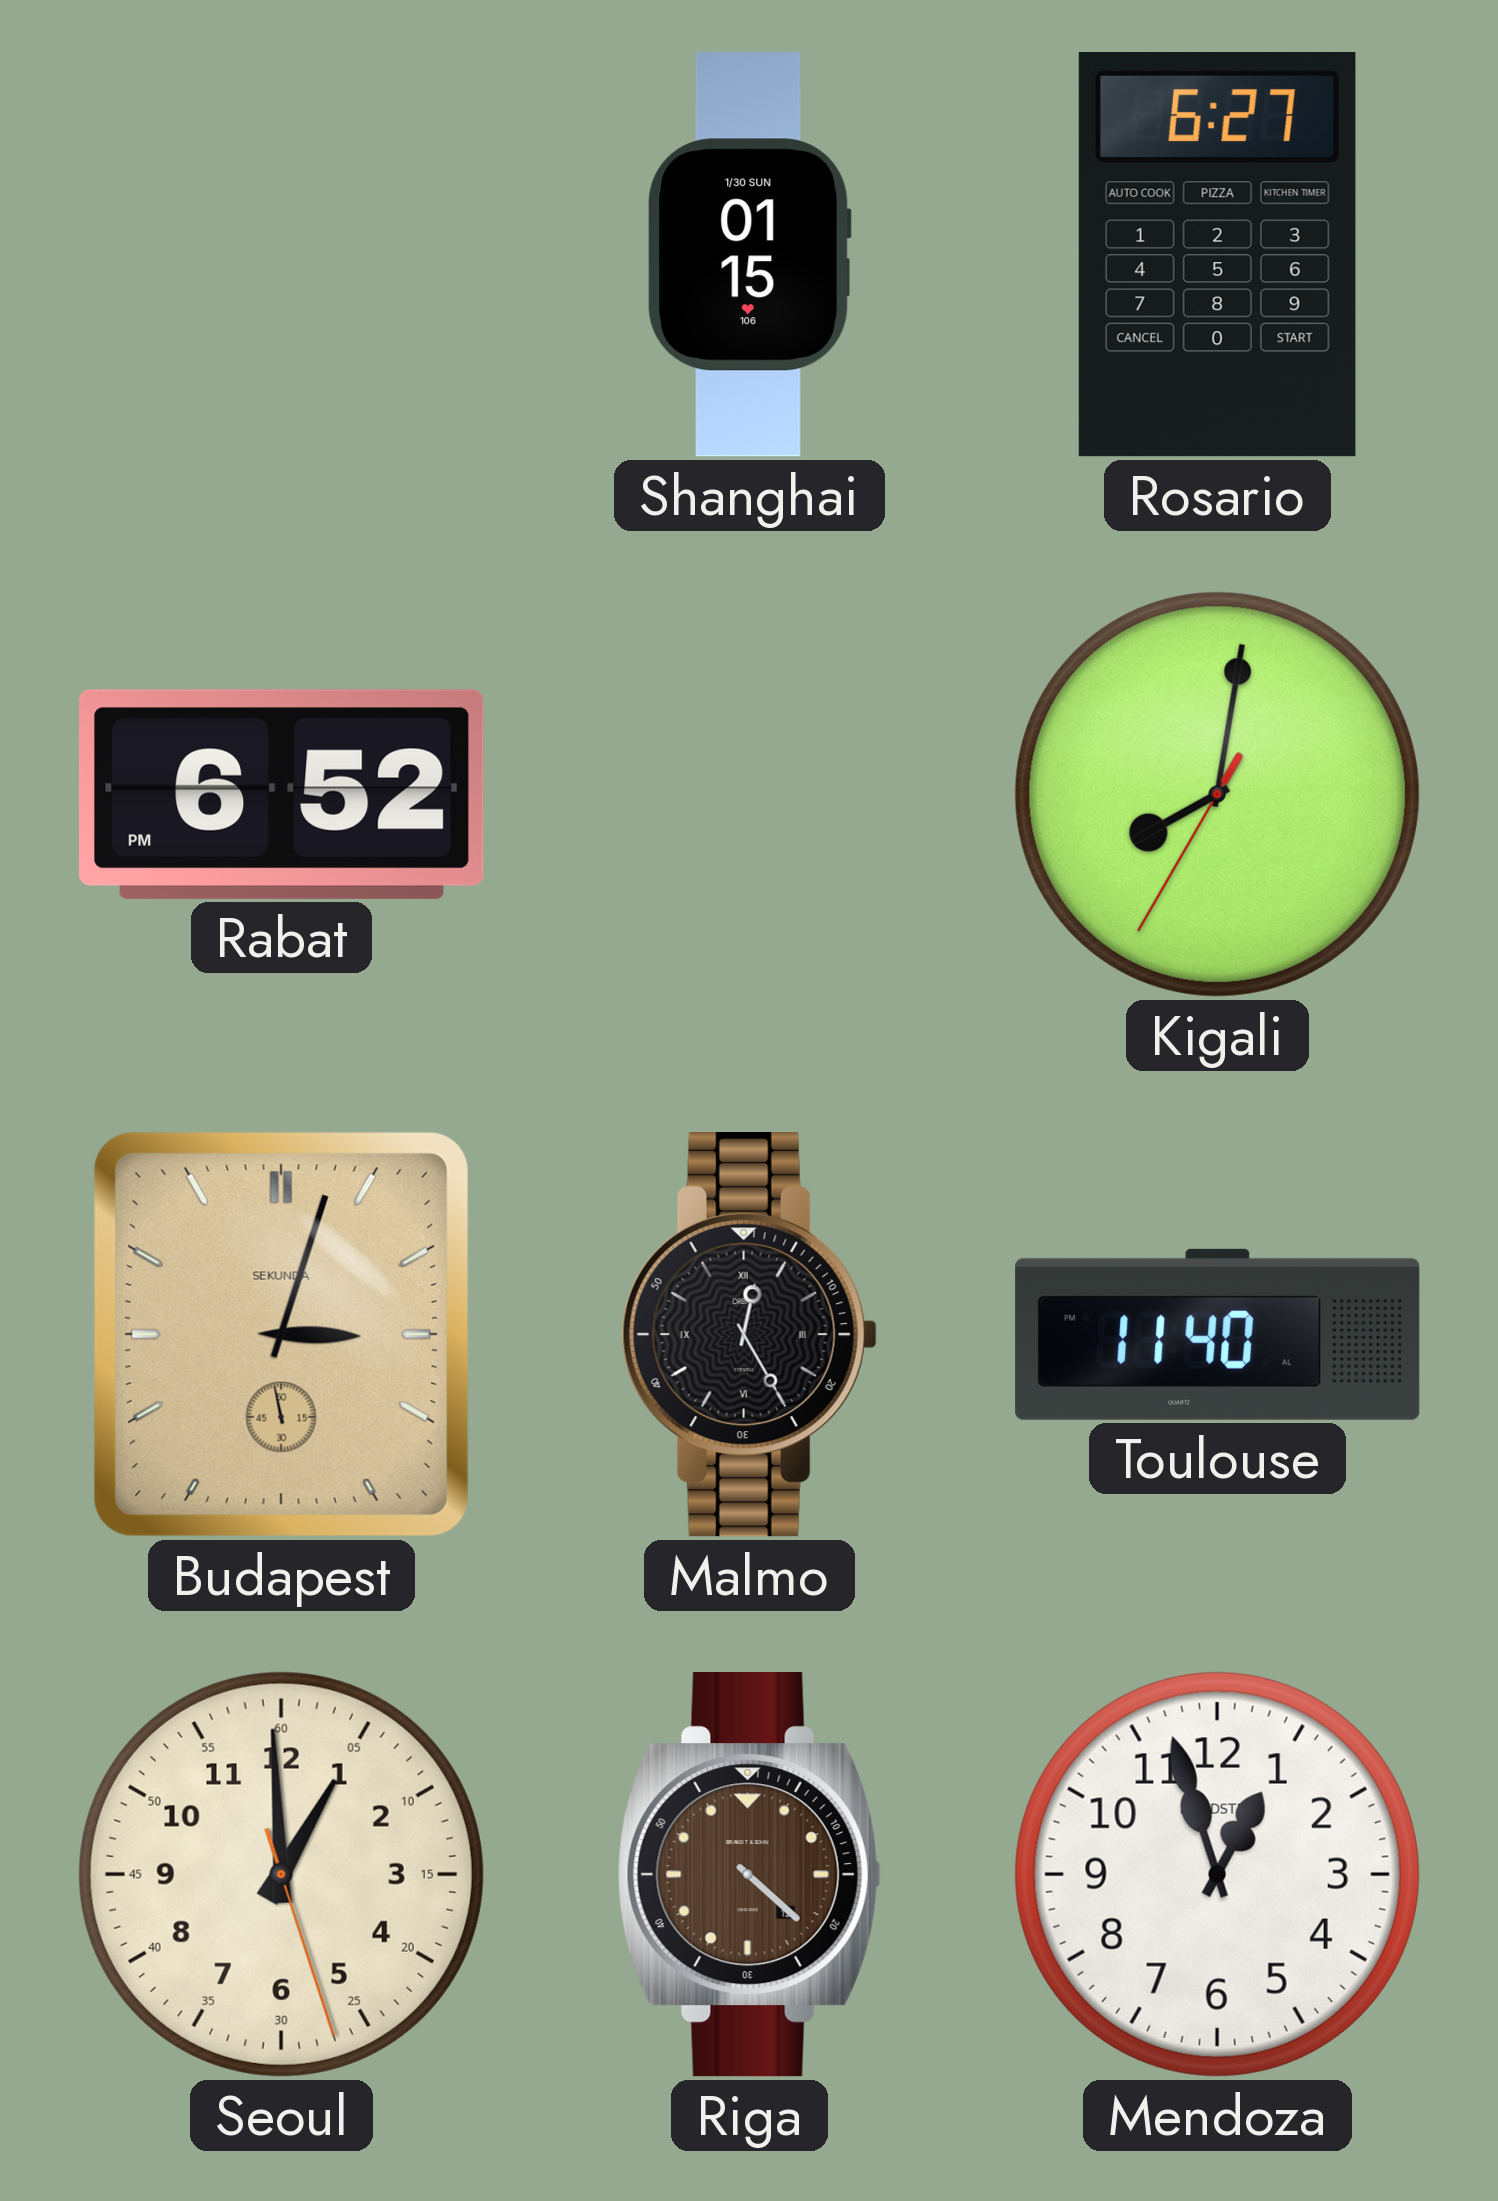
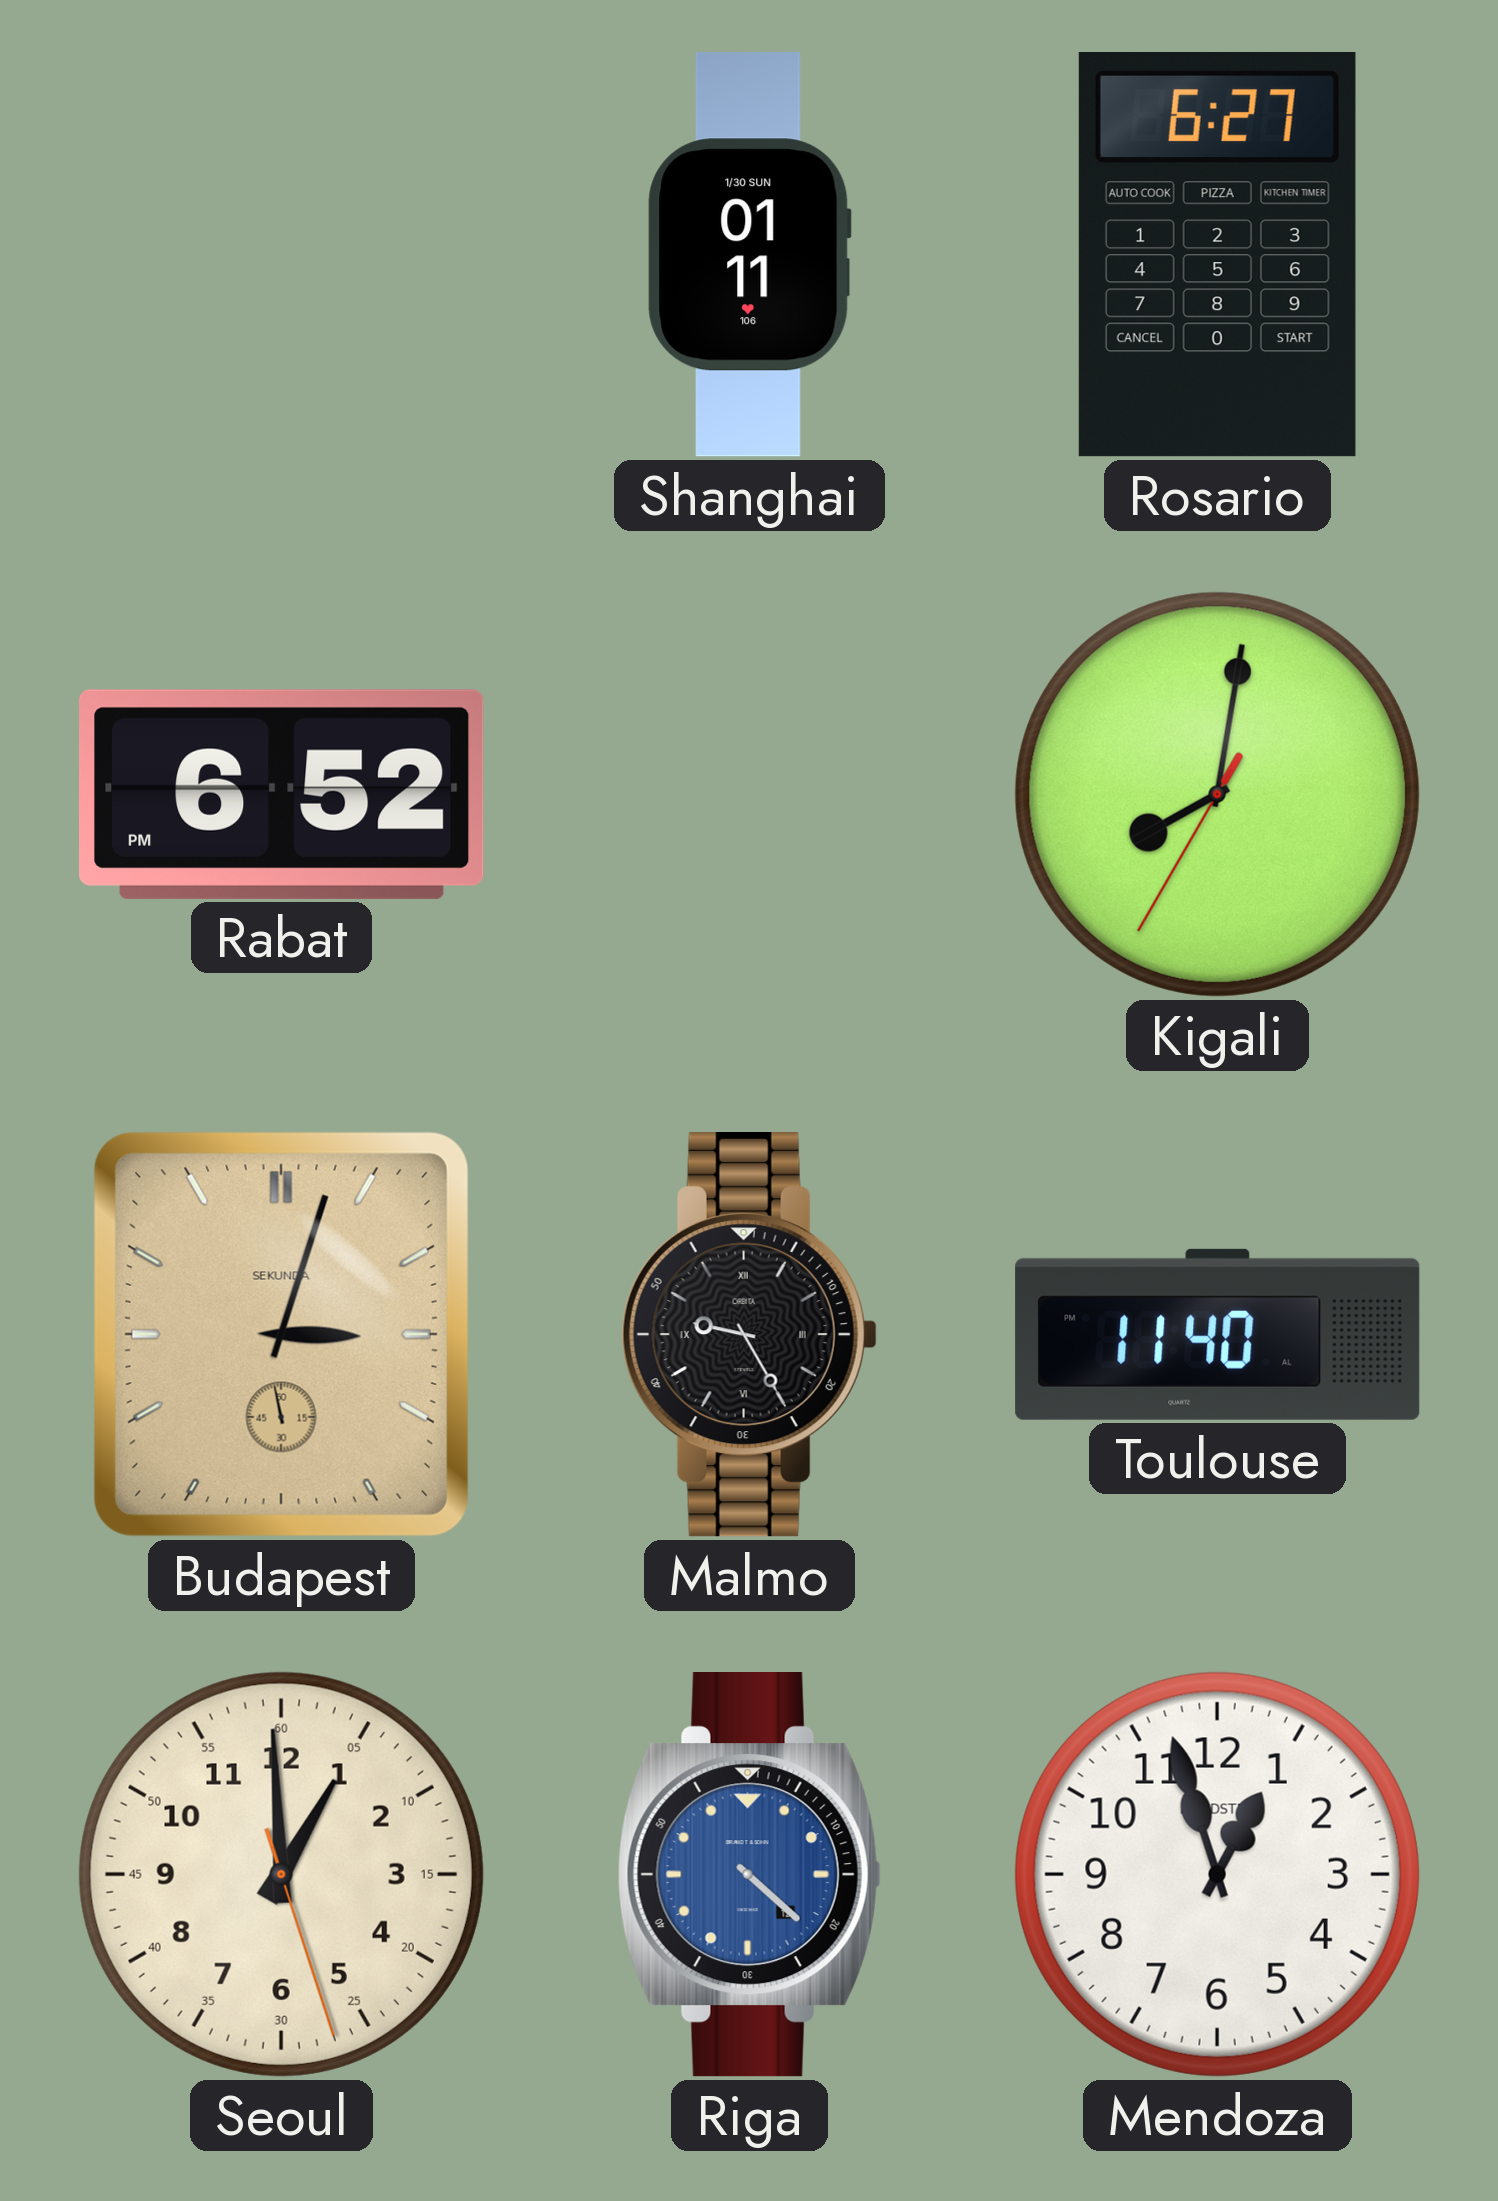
Shanghai: 01:15 -> 01:11 (749, 255)
Malmo: 12:25 -> 9:25 (749, 1335)
Riga dial: brown -> blue (749, 1875)
